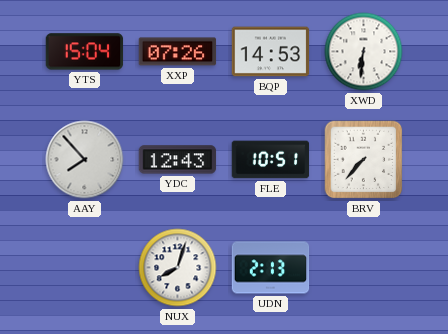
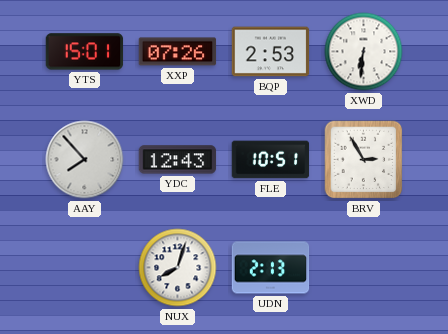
YTS: 15:04 -> 15:01 (85, 52)
BQP: 14:53 -> 2:53 (271, 52)
BRV: 7:37 -> 2:55 (364, 160)
